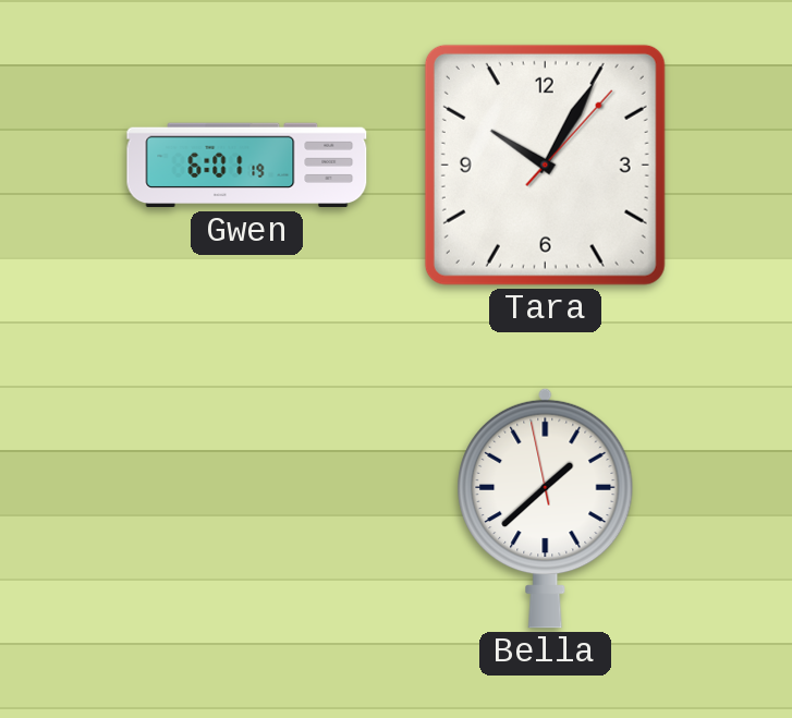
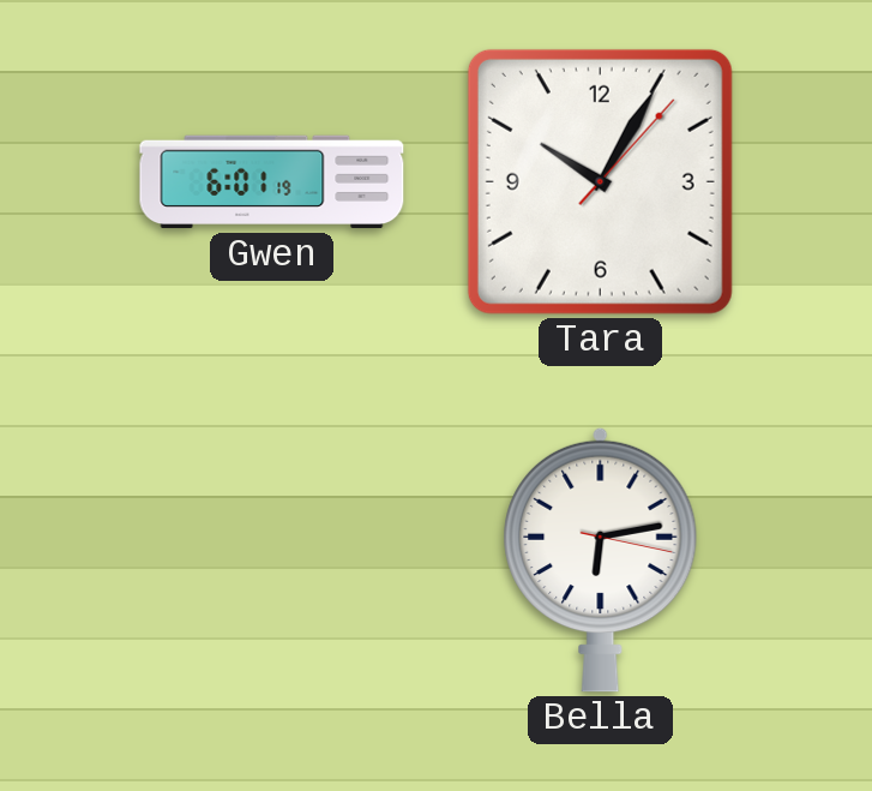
Bella: 1:37 -> 6:13 (601, 559)
